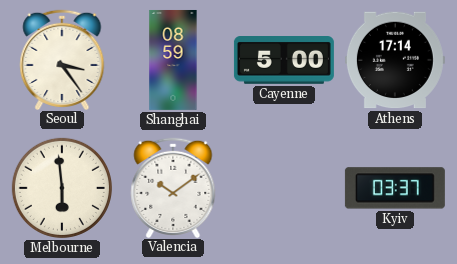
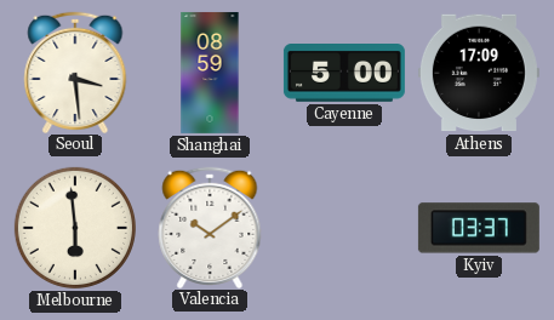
Seoul: 3:24 -> 3:29 (75, 72)
Athens: 17:14 -> 17:09 (479, 73)
